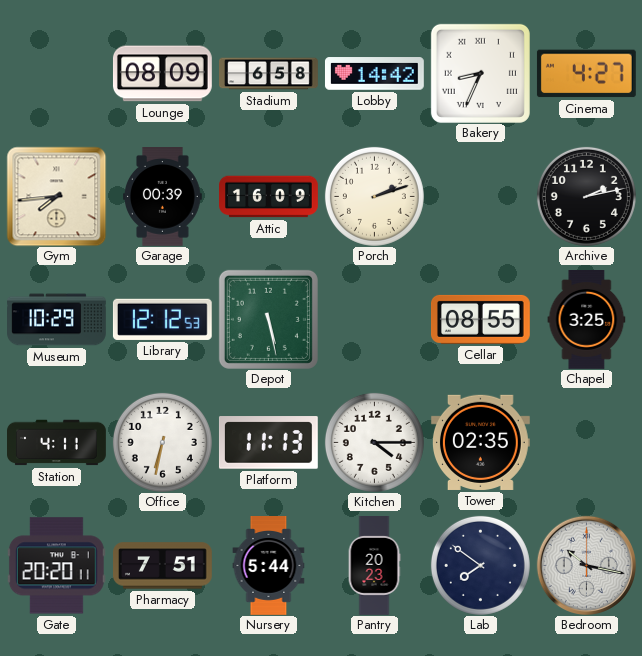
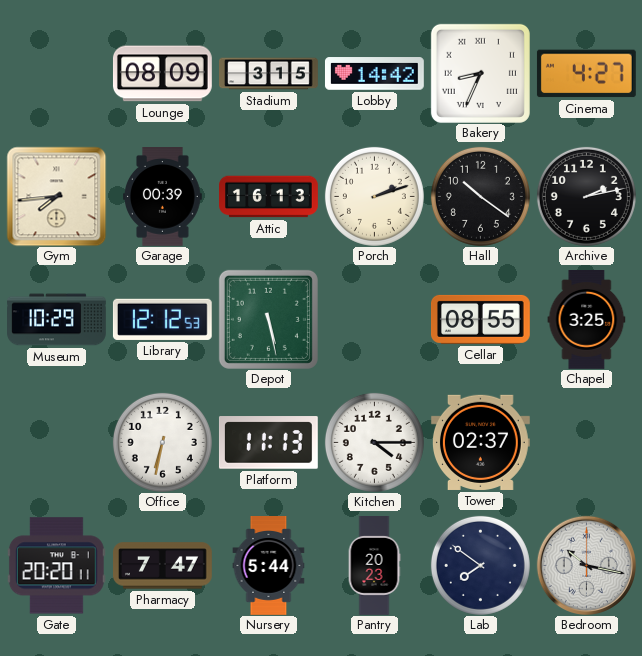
Stadium: 6:58 -> 3:15 (269, 74)
Attic: 16:09 -> 16:13 (269, 197)
Hall: none -> 10:21 (480, 196)
Station: 4:11 -> none (57, 443)
Tower: 02:35 -> 02:37 (480, 442)
Pharmacy: 7:51 -> 7:47 (163, 566)
